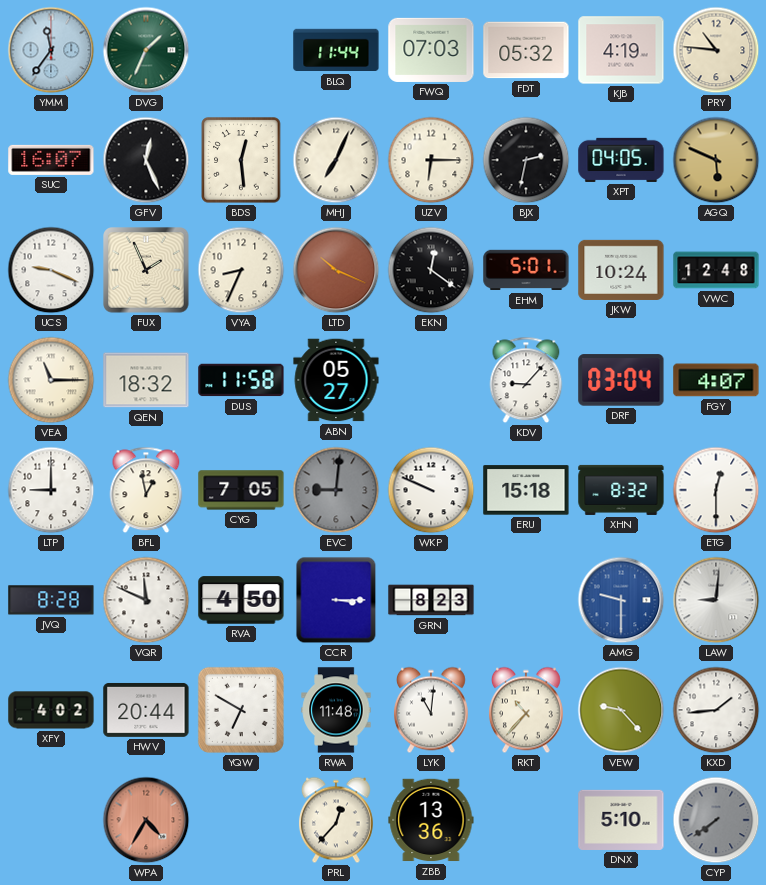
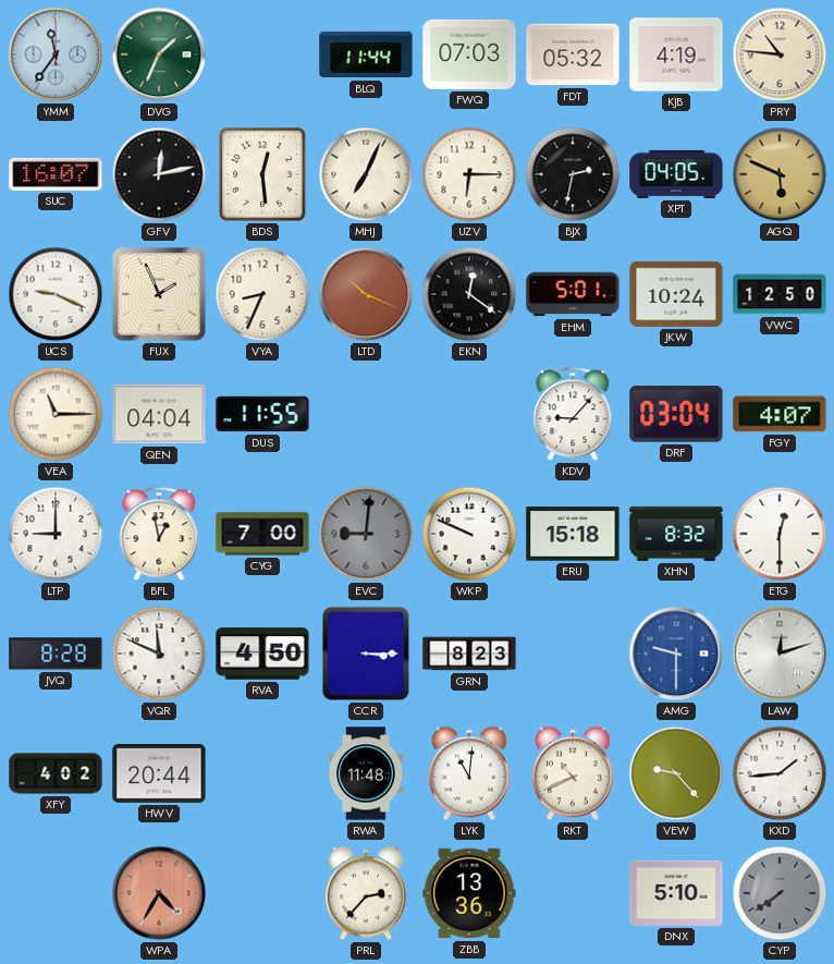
GFV: 12:26 -> 12:13 (159, 174)
VWC: 12:48 -> 12:50 (780, 294)
QEN: 18:32 -> 04:04 (159, 414)
DUS: 11:58 -> 11:55 (262, 414)
ABN: 05:27 -> none (336, 380)
CYG: 7:05 -> 7:00 (262, 534)
LAW: 9:01 -> 12:12 (780, 654)
YQW: 6:50 -> none (241, 710)
RKT: 10:37 -> 10:41 (573, 773)
PRL: 12:37 -> 2:37 (366, 893)
